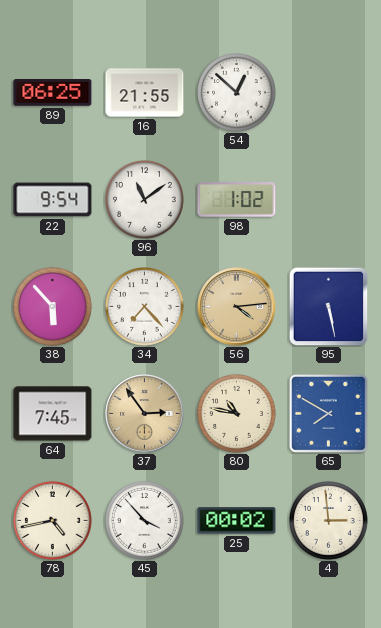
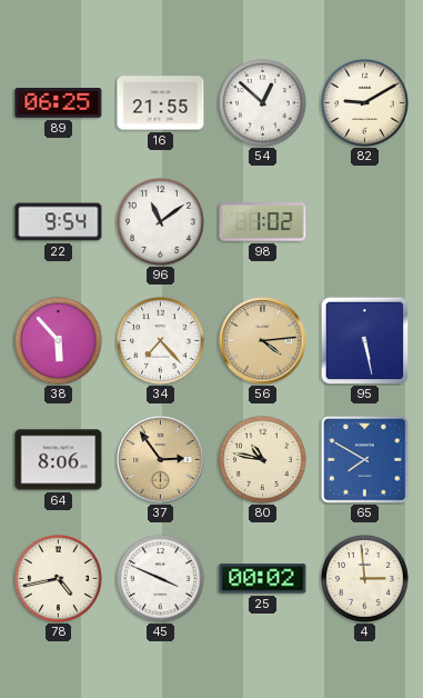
82: none -> 9:10 (365, 103)
64: 7:45 -> 8:06 (59, 460)
45: 3:53 -> 3:49 (161, 579)
